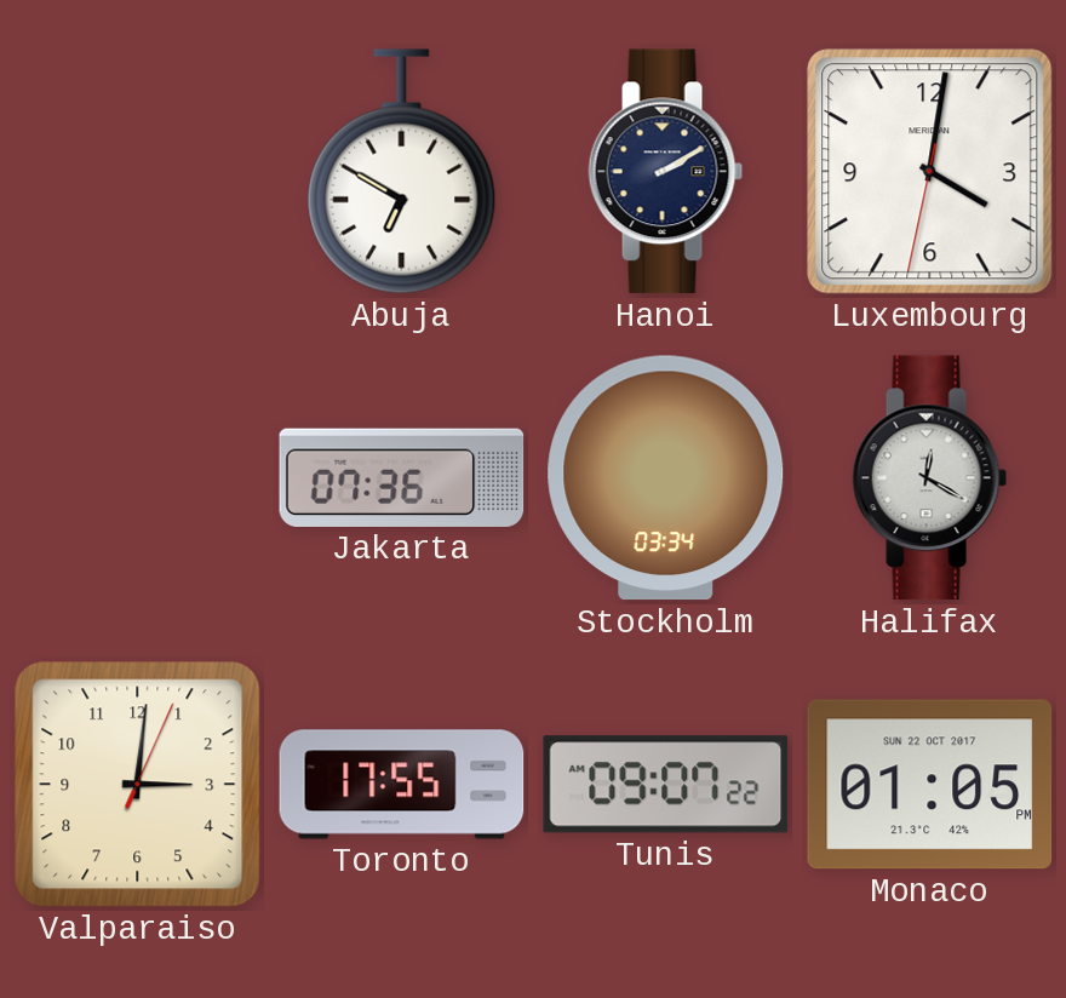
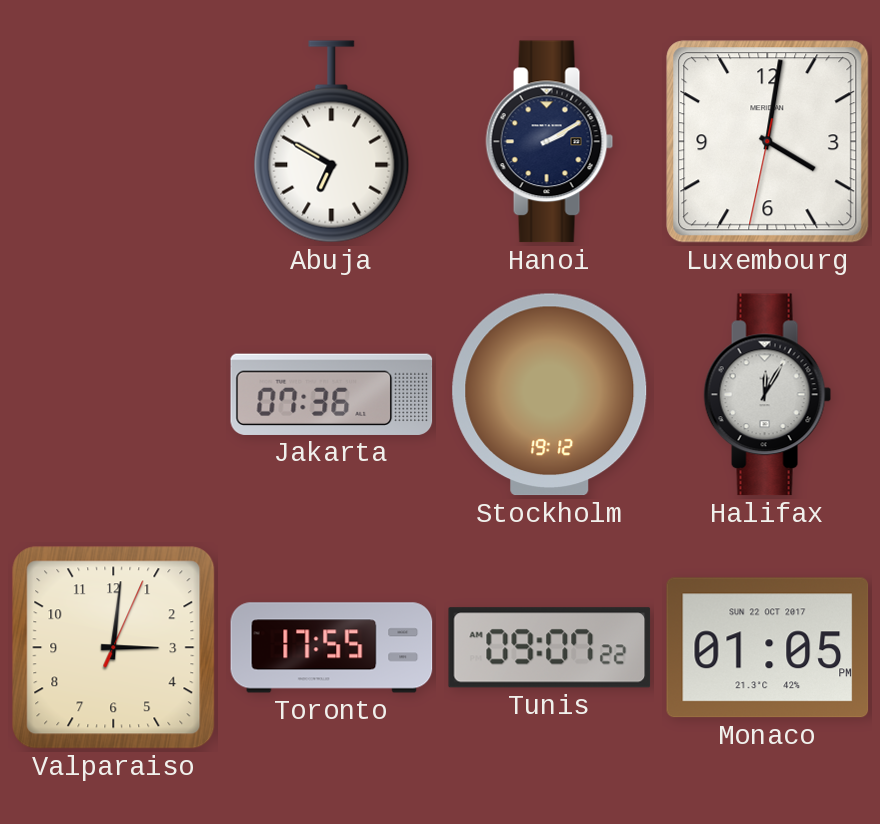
Stockholm: 03:34 -> 19:12 (550, 395)
Halifax: 12:20 -> 12:05 (768, 395)
